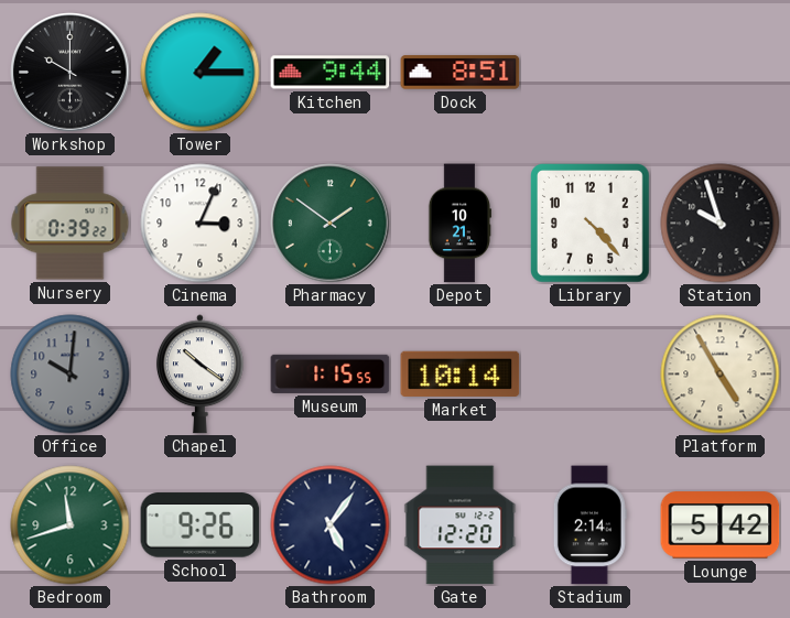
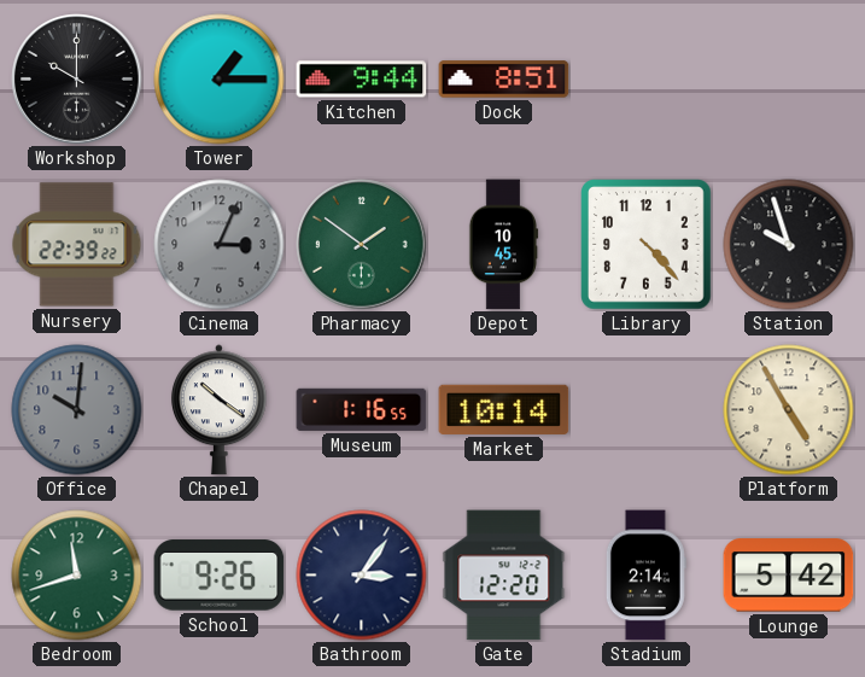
Nursery: 0:39 -> 22:39 (77, 245)
Cinema dial: white -> grey (220, 245)
Depot: 10:21 -> 10:45 (503, 245)
Museum: 1:15 -> 1:16 (362, 409)
Bathroom: 5:06 -> 3:06 (362, 576)
